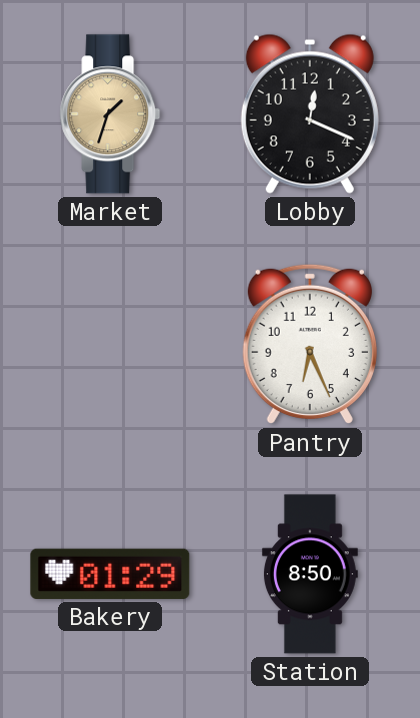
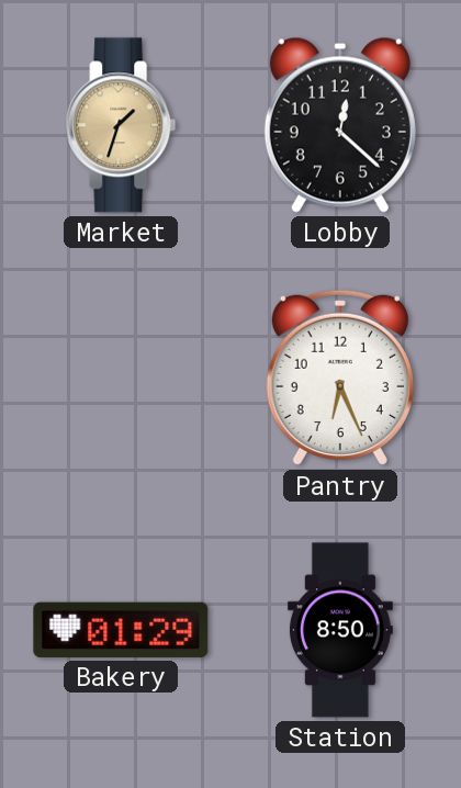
Lobby: 12:19 -> 12:22 (340, 125)
